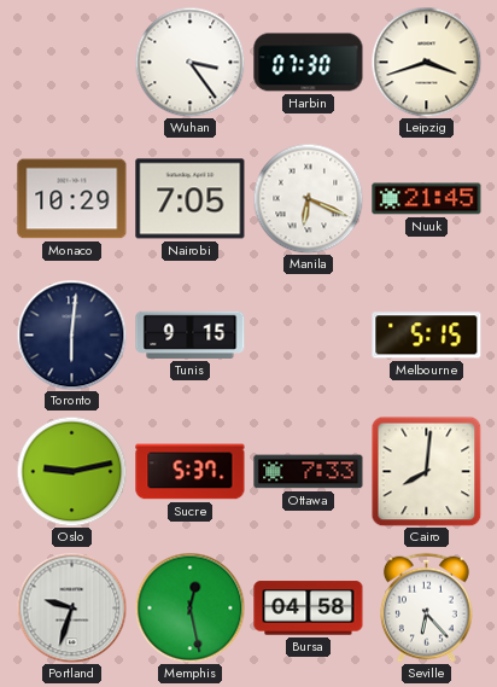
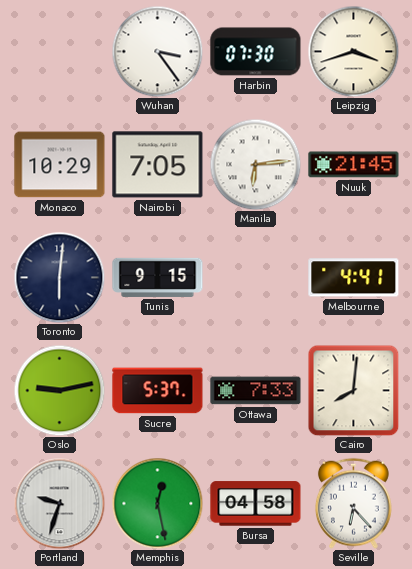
Manila: 6:19 -> 6:14 (255, 164)
Melbourne: 5:15 -> 4:41 (354, 278)
